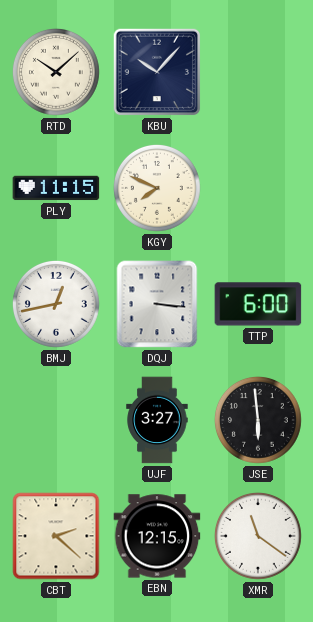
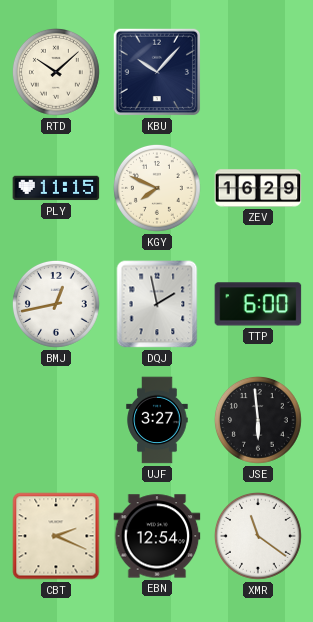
ZEV: none -> 16:29 (258, 188)
DQJ: 3:16 -> 1:58 (157, 304)
CBT: 2:22 -> 2:19 (56, 536)
EBN: 12:15 -> 12:54 (157, 536)
